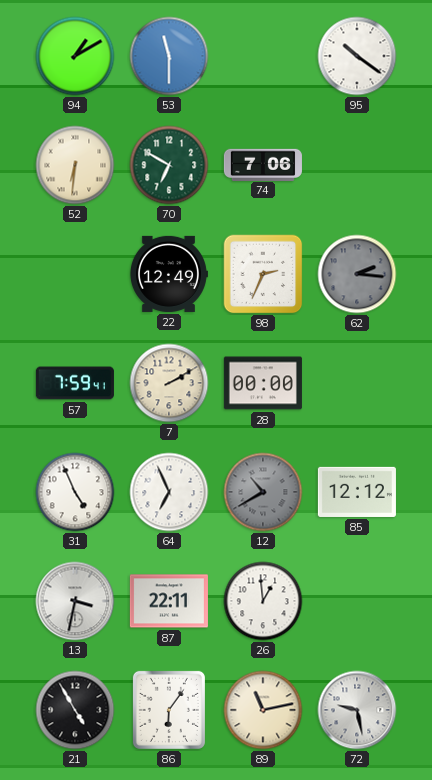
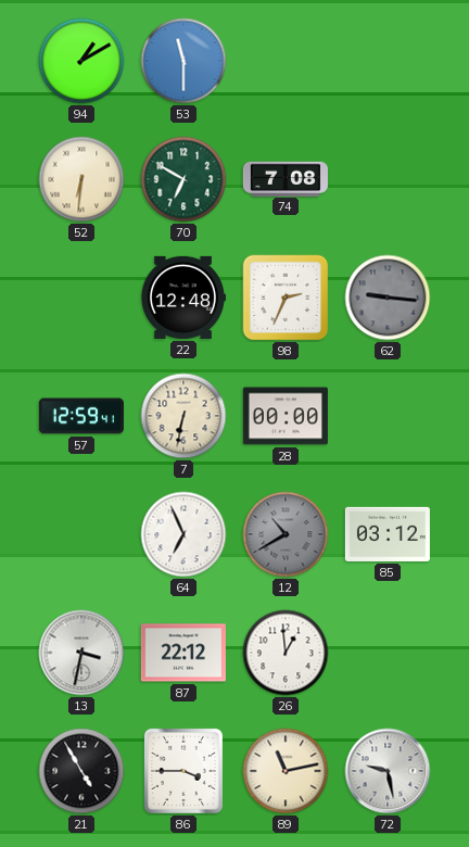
95: 10:21 -> none (357, 56)
74: 7:06 -> 7:08 (286, 178)
22: 12:49 -> 12:48 (182, 298)
62: 2:16 -> 9:16 (388, 298)
57: 7:59 -> 12:59 (81, 416)
7: 2:10 -> 6:32 (183, 416)
31: 4:56 -> none (75, 492)
85: 12:12 -> 03:12 (388, 534)
87: 22:11 -> 22:12 (183, 653)
86: 6:06 -> 3:45 (183, 771)
